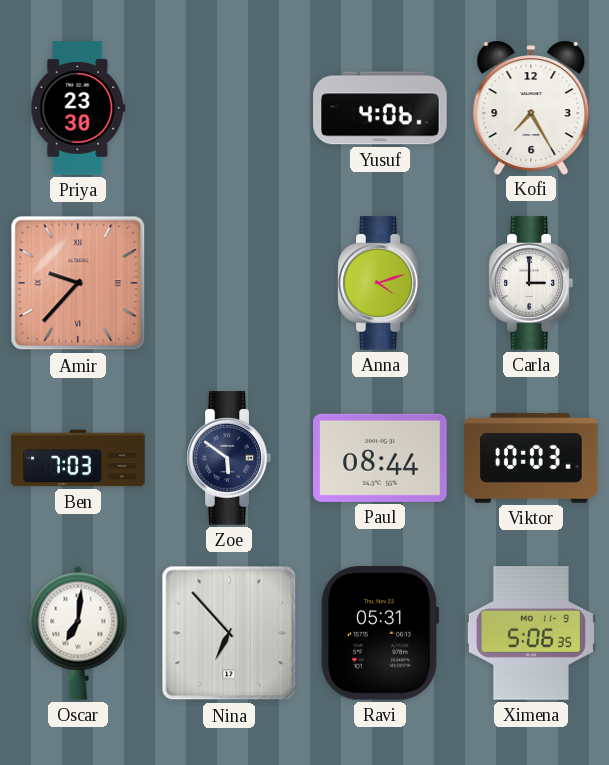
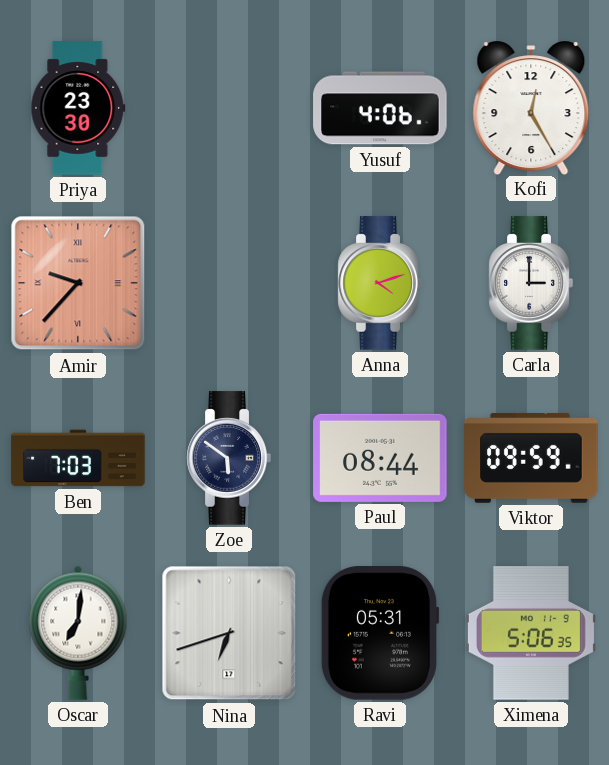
Kofi: 7:25 -> 12:25 (531, 107)
Viktor: 10:03 -> 09:59 (531, 459)
Nina: 6:53 -> 6:42 (229, 633)
